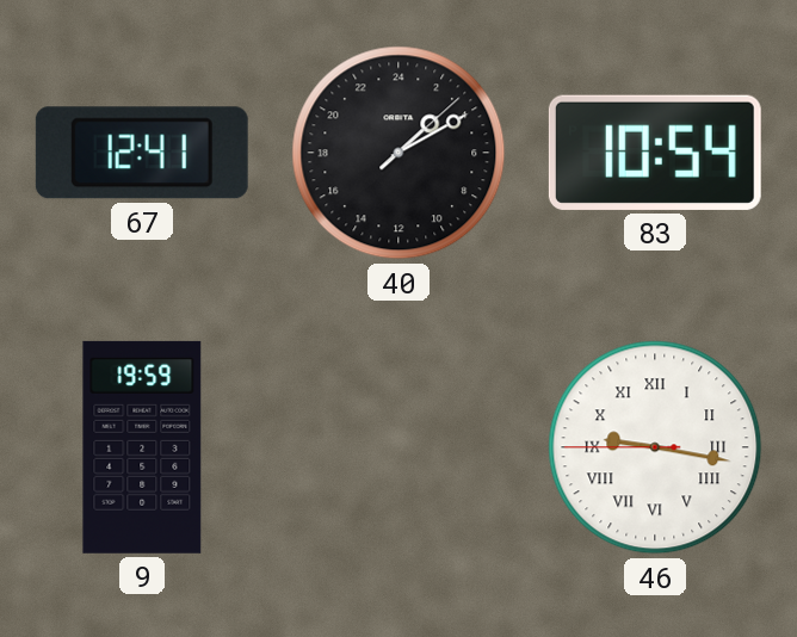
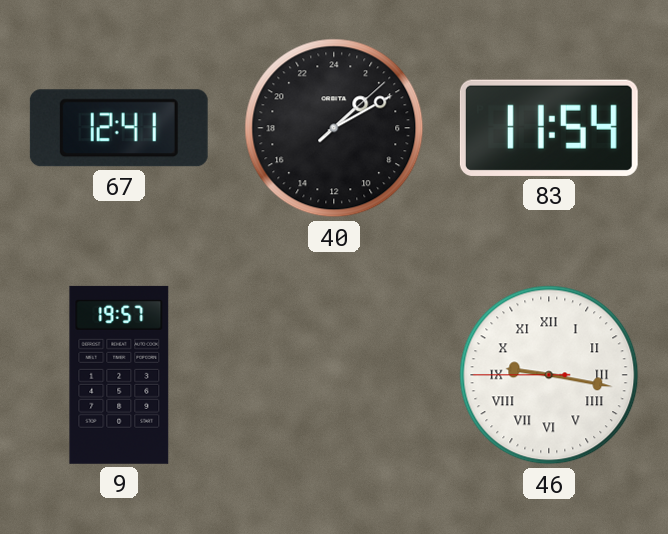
83: 10:54 -> 11:54 (549, 128)
9: 19:59 -> 19:57 (119, 375)
